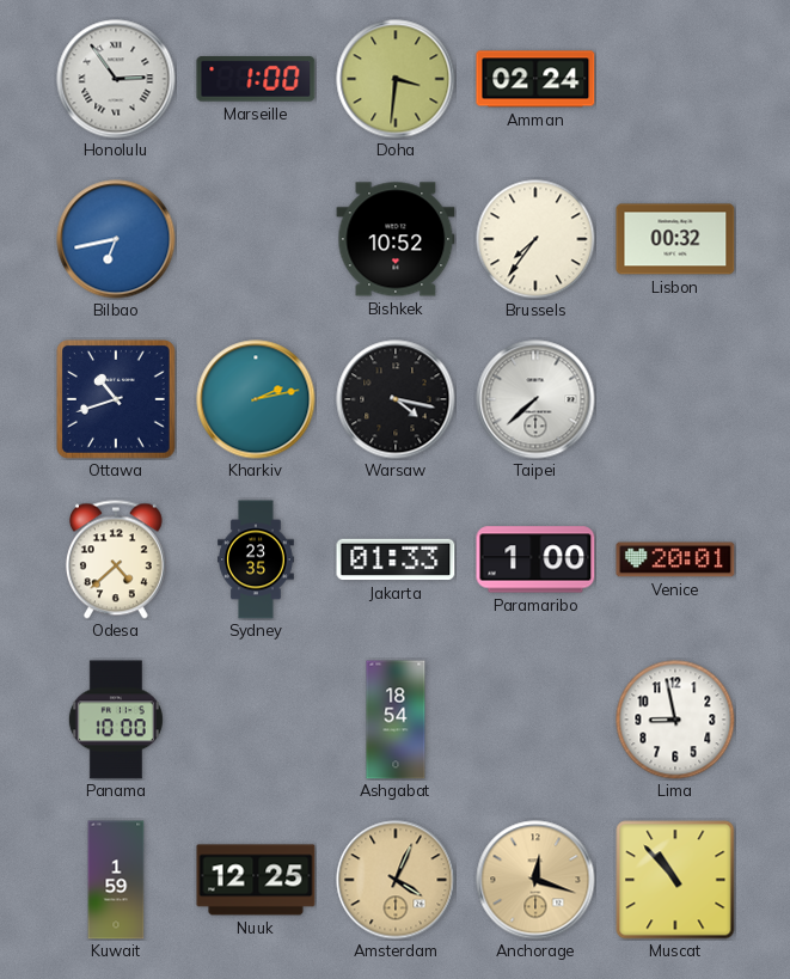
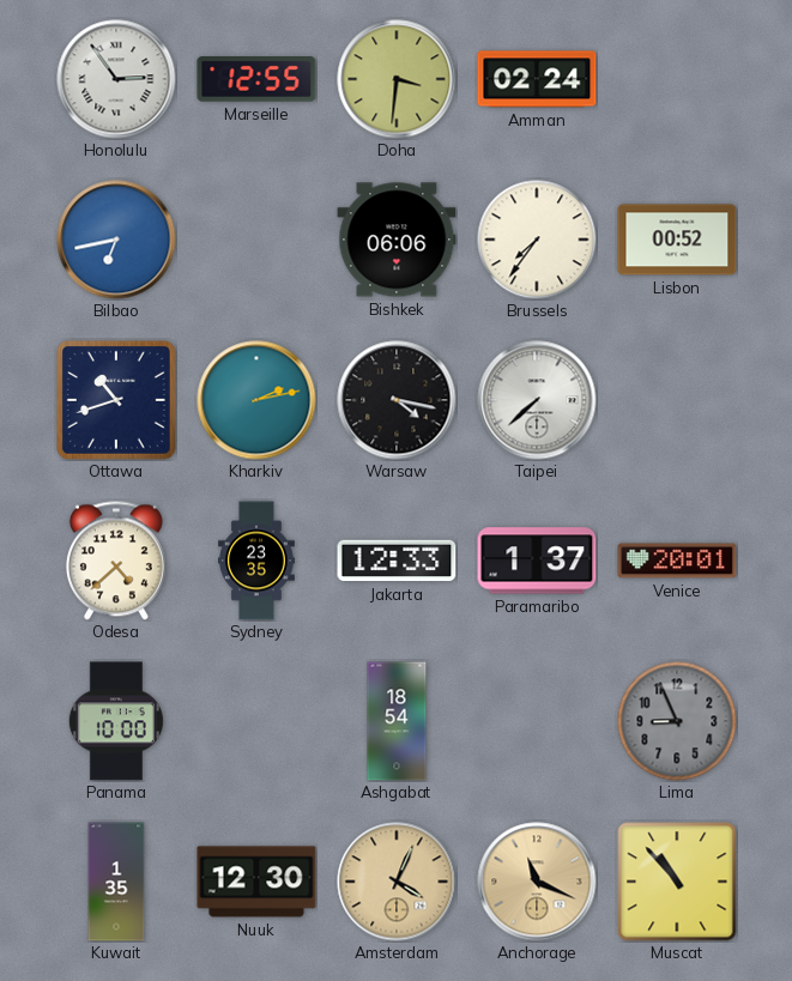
Marseille: 1:00 -> 12:55 (256, 79)
Bishkek: 10:52 -> 06:06 (397, 240)
Lisbon: 00:32 -> 00:52 (677, 240)
Jakarta: 01:33 -> 12:33 (397, 561)
Paramaribo: 1:00 -> 1:37 (537, 561)
Lima: 8:58 -> 8:56 (677, 721)
Lima dial: white -> grey (677, 721)
Kuwait: 1:59 -> 1:35 (116, 882)
Nuuk: 12:25 -> 12:30 (256, 882)
Anchorage: 12:18 -> 11:19 (537, 882)
